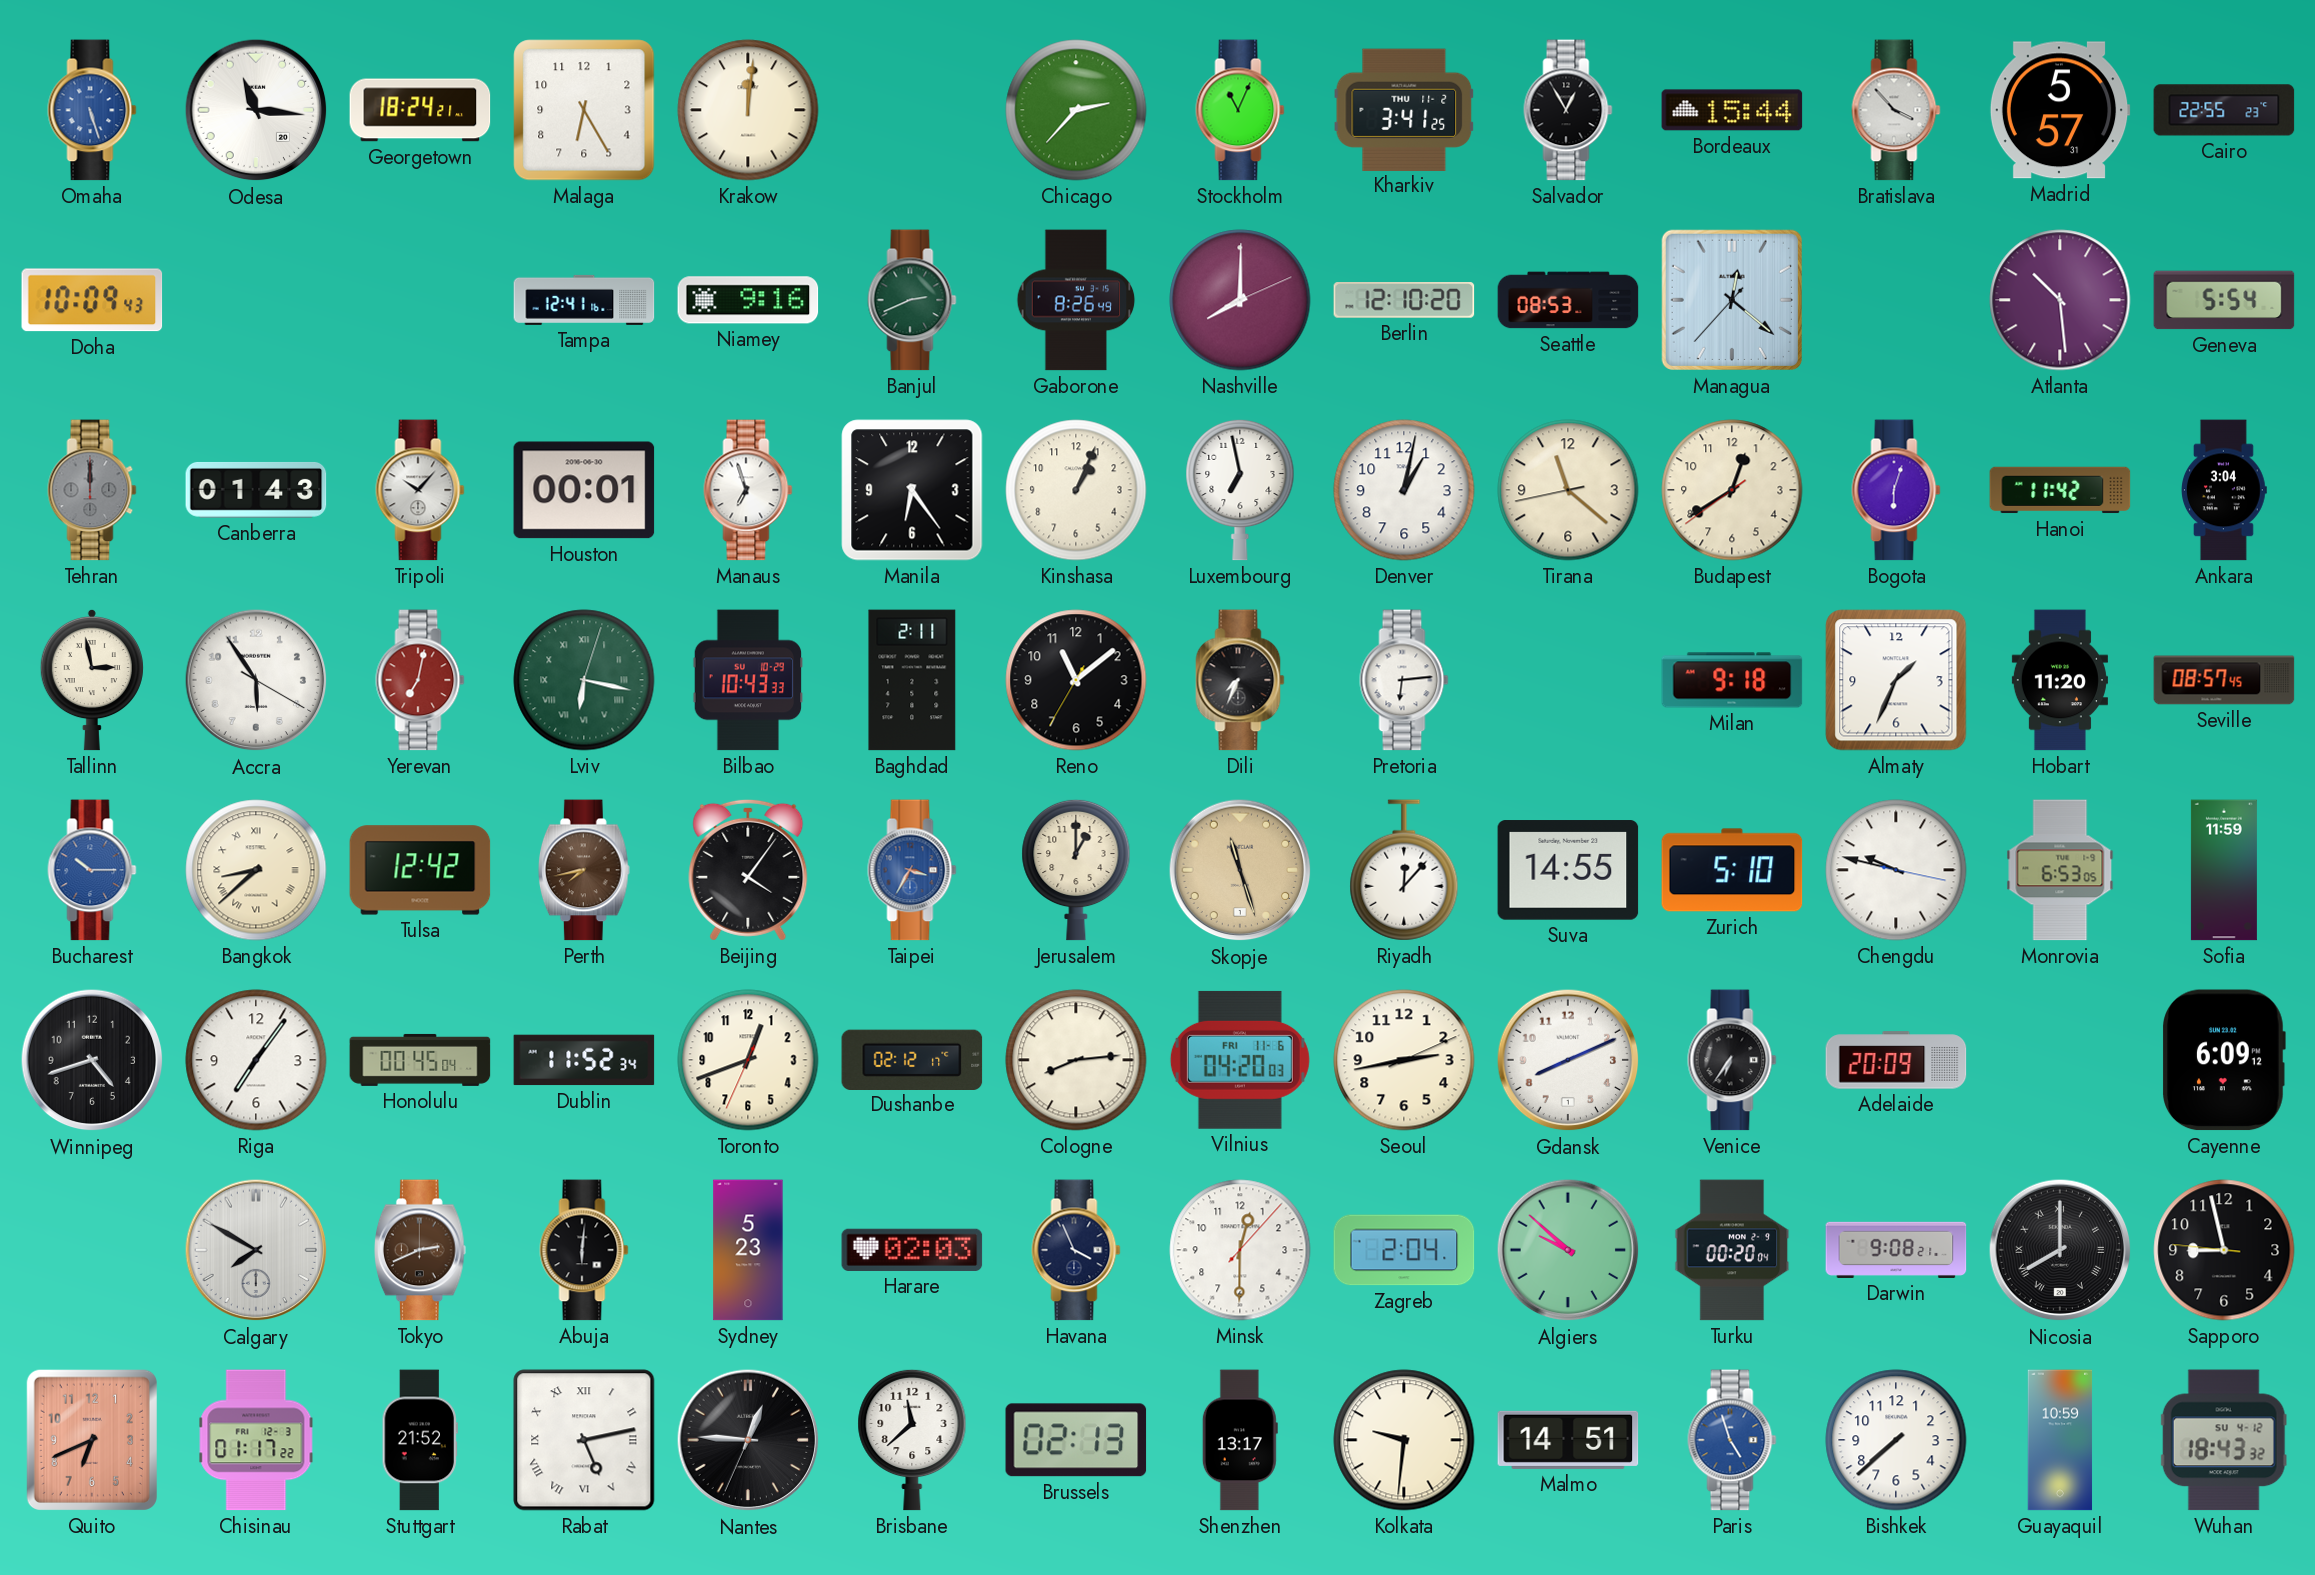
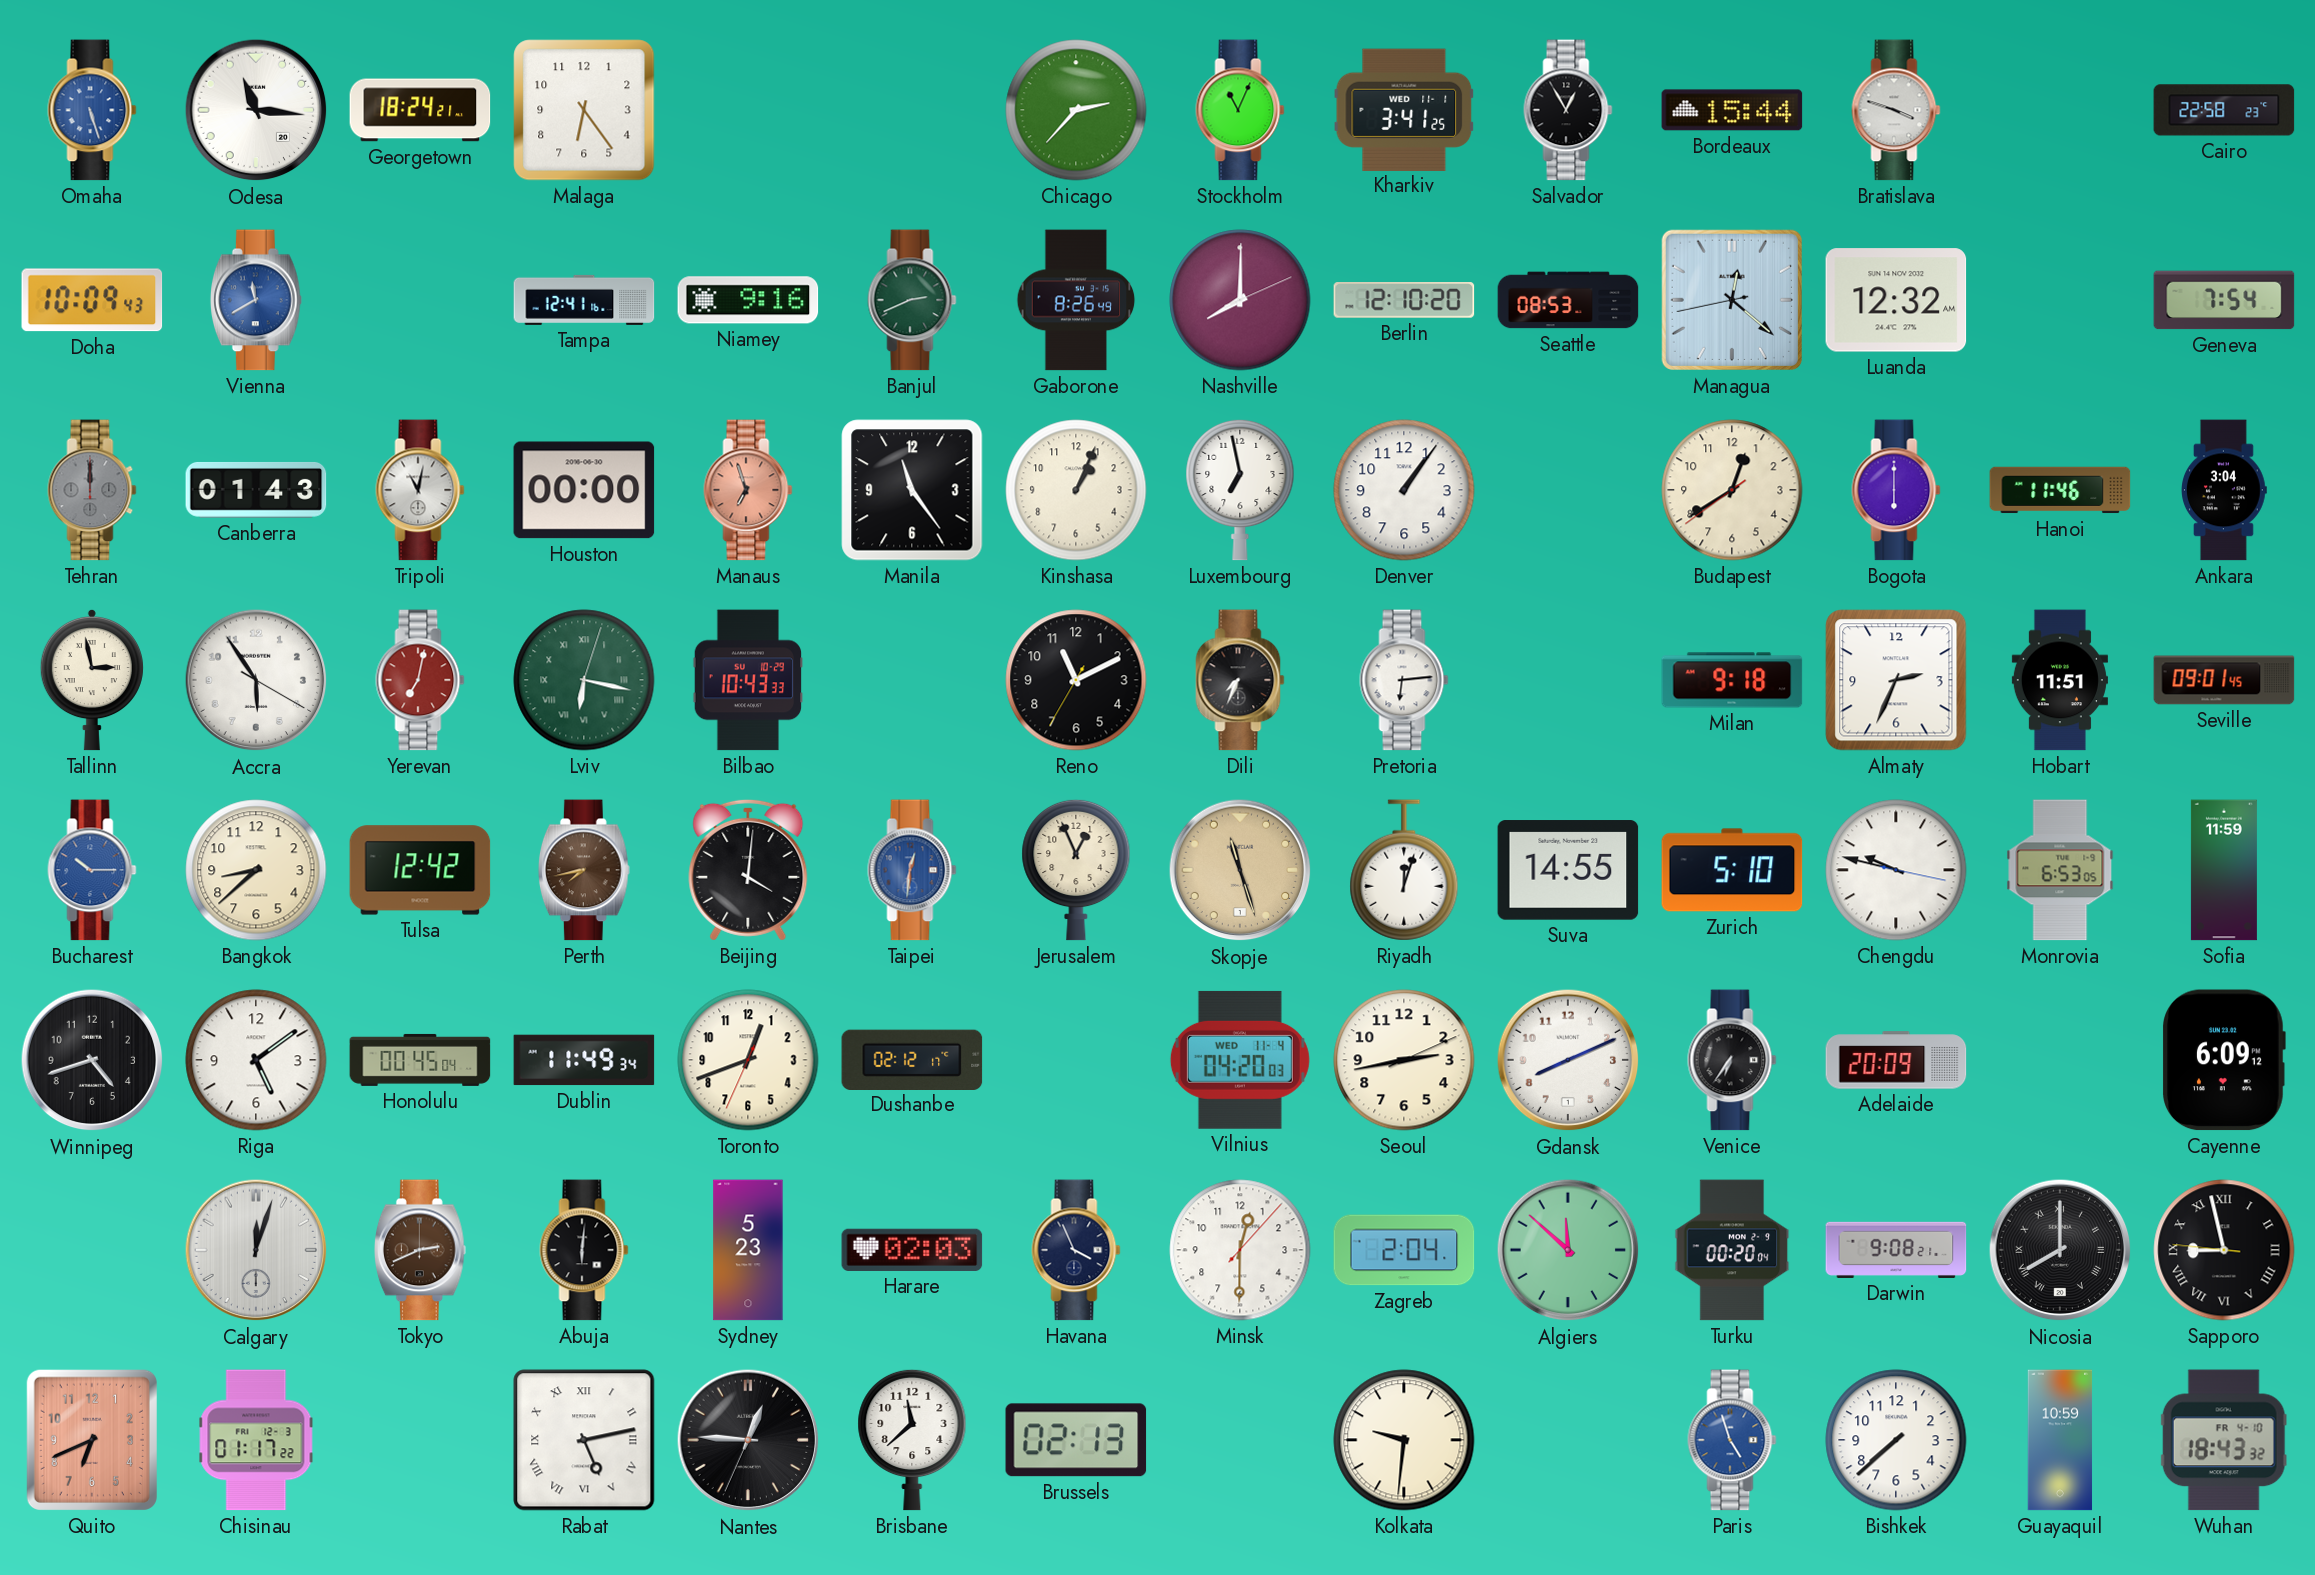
Malaga: 6:25 -> 6:24 (584, 110)
Krakow: 12:01 -> none (748, 110)
Kharkiv date: THU 11-2 -> WED 11-1 (1404, 109)
Bratislava: 3:53 -> 3:48 (1896, 110)
Madrid: 5:57 -> none (2060, 110)
Cairo: 22:55 -> 22:58 (2224, 110)
Vienna: none -> 11:40 (256, 300)
Managua: 12:21:37 -> 12:21:43 (1732, 300)
Luanda: none -> 12:32 (1896, 300)
Atlanta: 10:29 -> none (2060, 300)
Geneva: 5:54 -> 7:54 (2224, 300)
Tripoli: 10:07 -> 11:02 (420, 490)
Houston: 00:01 -> 00:00 (584, 490)
Manaus dial: white -> salmon (748, 490)
Manila: 6:24 -> 11:24 (912, 490)
Denver: 1:02 -> 1:06 (1404, 490)
Tirana: 11:21 -> none (1568, 490)
Bogota: 6:03 -> 6:00 (1896, 490)
Hanoi: 11:42 -> 11:46 (2060, 490)
Baghdad: 2:11 -> none (912, 680)
Reno: 11:08 -> 11:10 (1076, 680)
Almaty: 1:34 -> 2:34 (1896, 680)
Hobart: 11:20 -> 11:51 (2060, 680)
Seville: 08:57 -> 09:01 (2224, 680)
Bangkok numerals: Roman -> Arabic (256, 870)
Beijing: 4:06 -> 4:01 (748, 870)
Taipei: 3:35 -> 12:31 (912, 870)
Jerusalem: 1:00 -> 12:56 (1076, 870)
Riyadh: 12:07 -> 12:03 (1404, 870)
Riga: 7:06 -> 5:09 (256, 1060)
Dublin: 11:52 -> 11:49 (584, 1060)
Cologne: 8:14 -> none (1076, 1060)
Vilnius date: FRI 11-6 -> WED 11-4 (1240, 1060)
Calgary: 7:50 -> 12:03 (256, 1250)
Algiers: 9:52 -> 11:52 (1568, 1250)
Sapporo numerals: Arabic -> Roman (2224, 1250)
Stuttgart: 21:52 -> none (419, 1440)
Shenzhen: 13:17 -> none (1240, 1440)
Malmo: 14:51 -> none (1568, 1440)
Wuhan date: SU 4-12 -> FR 4-10 (2224, 1440)
